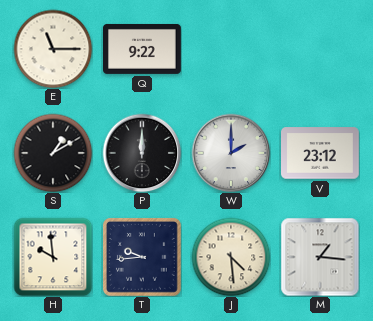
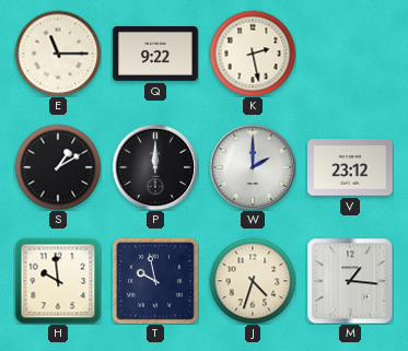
K: none -> 2:28 (253, 54)
T: 9:44 -> 9:58 (155, 281)
J: 4:29 -> 4:33 (253, 281)
